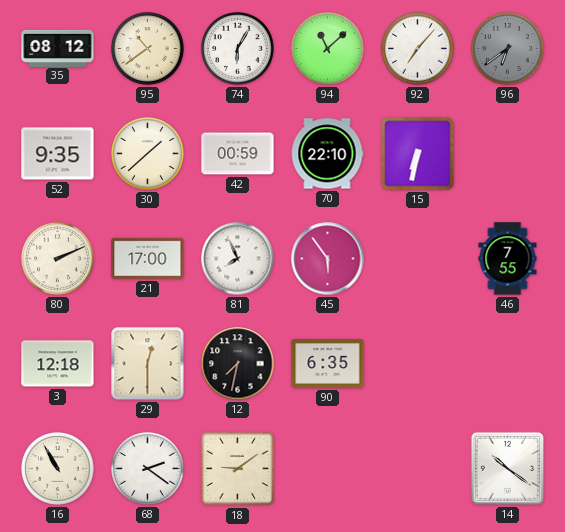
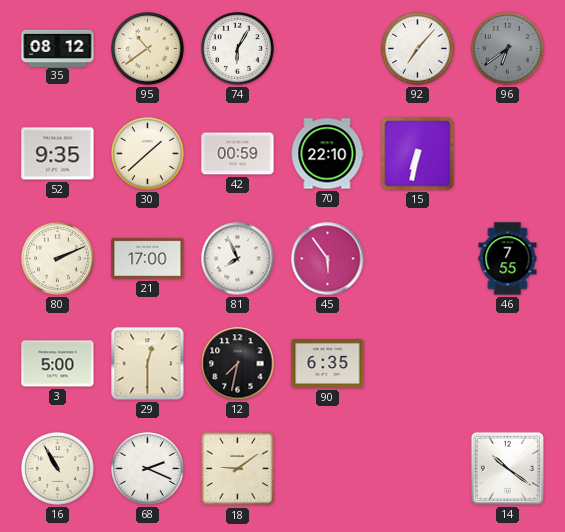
94: 11:08 -> none (328, 49)
3: 12:18 -> 5:00 (58, 364)
68: 2:21 -> 2:19 (148, 469)
